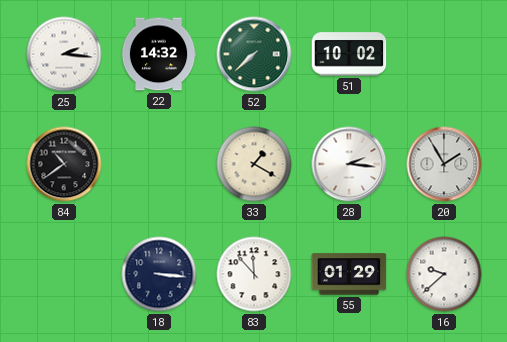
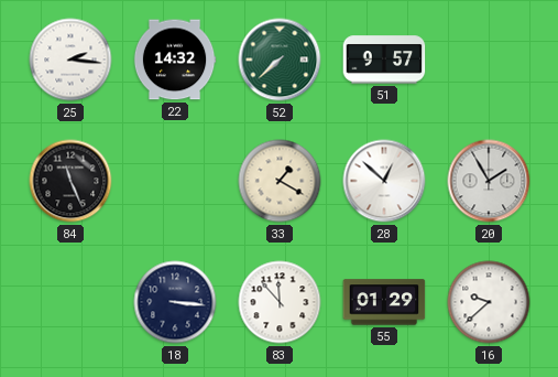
51: 10:02 -> 9:57 (384, 60)
84: 10:39 -> 11:26 (70, 181)
28: 2:16 -> 12:52 (384, 181)
